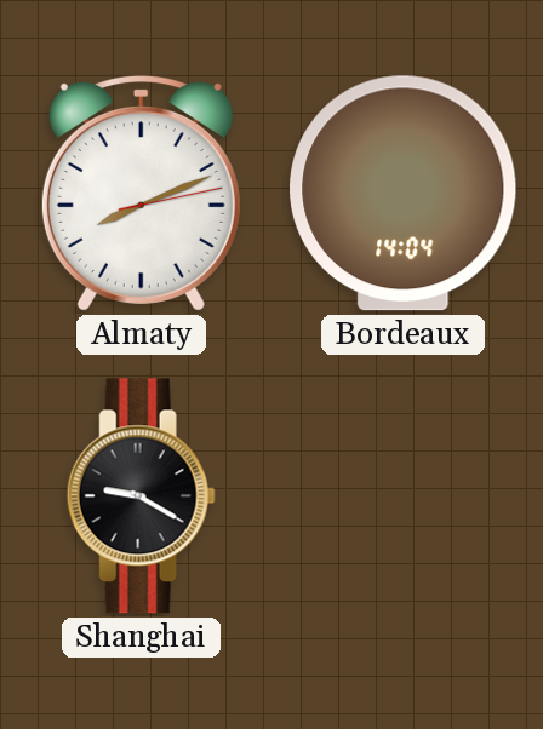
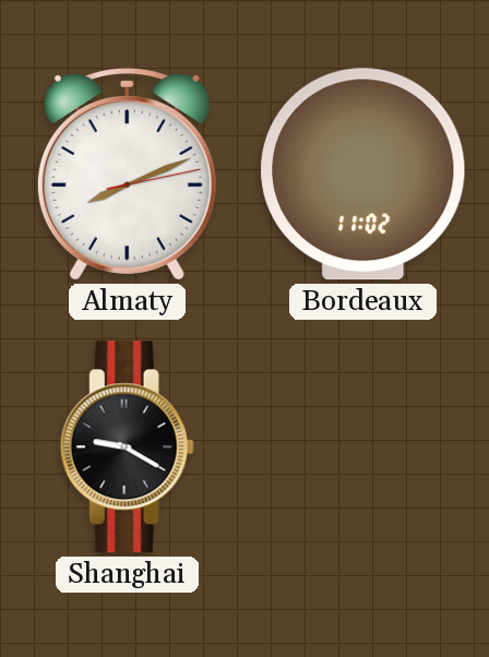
Bordeaux: 14:04 -> 11:02 (363, 175)
